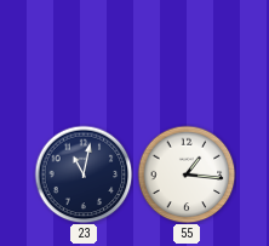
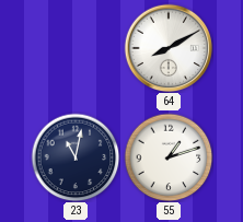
64: none -> 8:10 (169, 48)
55: 1:16 -> 1:12 (169, 157)
